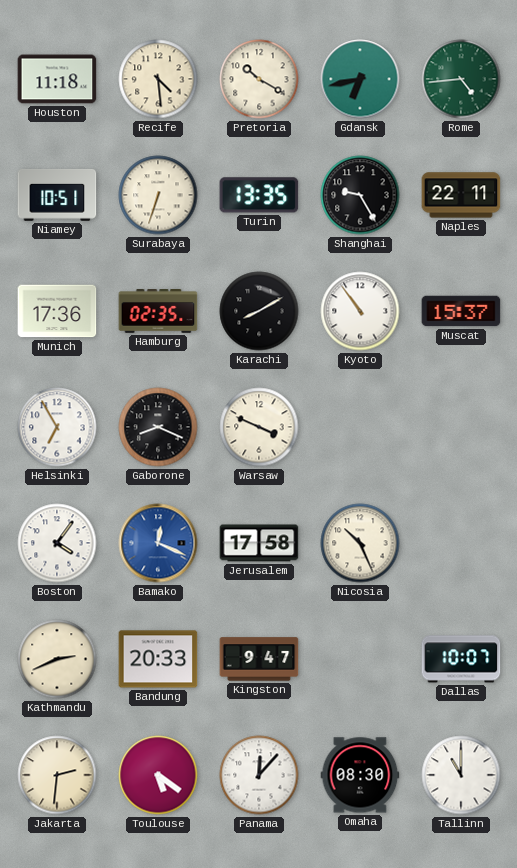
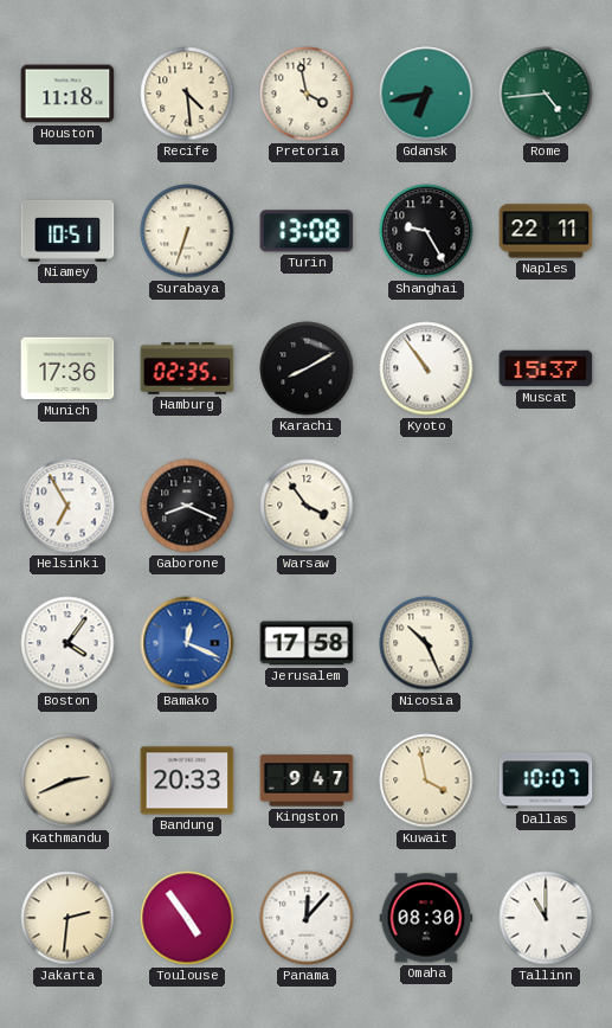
Pretoria: 10:20 -> 3:58 (307, 94)
Turin: 13:35 -> 13:08 (307, 231)
Warsaw: 3:49 -> 3:54 (307, 506)
Kuwait: none -> 3:58 (426, 780)
Toulouse: 5:21 -> 4:54 (187, 918)
